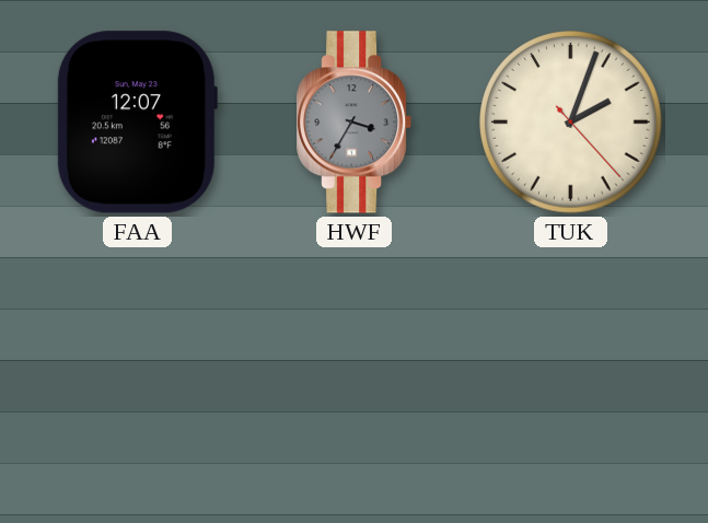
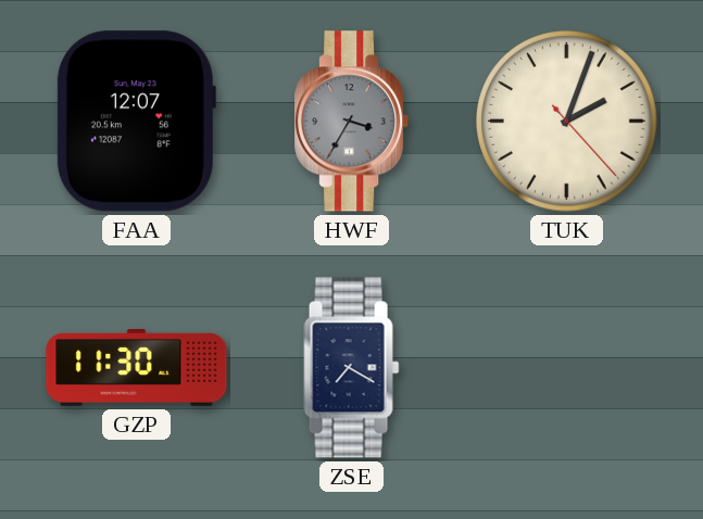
GZP: none -> 11:30 (137, 368)
ZSE: none -> 7:20 (352, 368)
